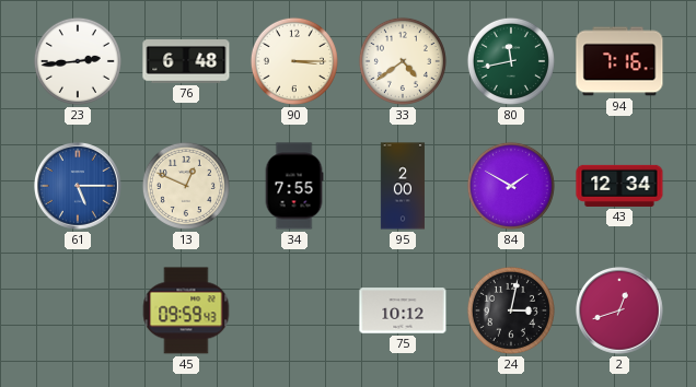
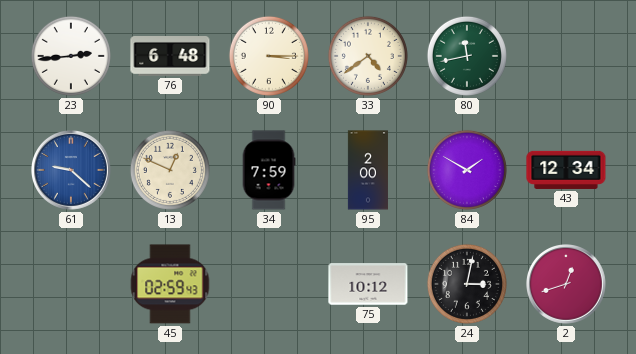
94: 7:16 -> none (619, 61)
61: 5:15 -> 9:22 (72, 171)
34: 7:55 -> 7:59 (269, 170)
45: 09:59 -> 02:59 (170, 284)
